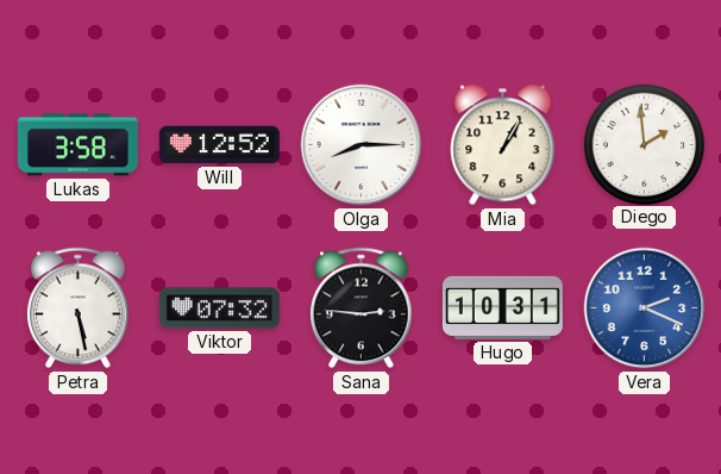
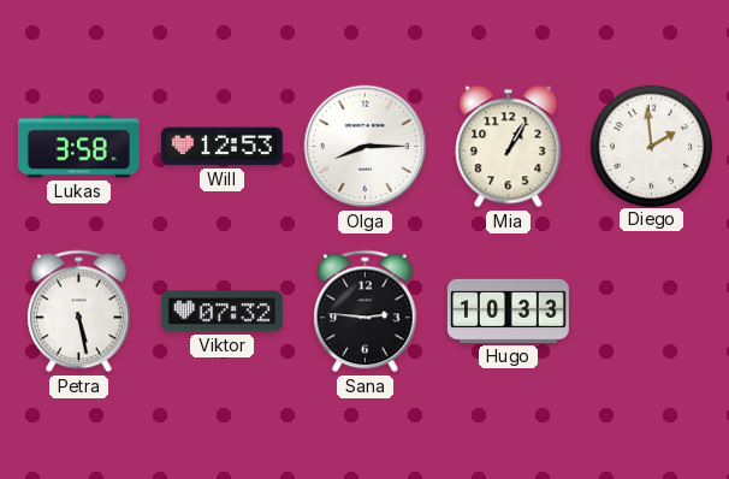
Will: 12:52 -> 12:53 (221, 147)
Hugo: 10:31 -> 10:33 (508, 311)
Vera: 2:19 -> none (645, 308)
